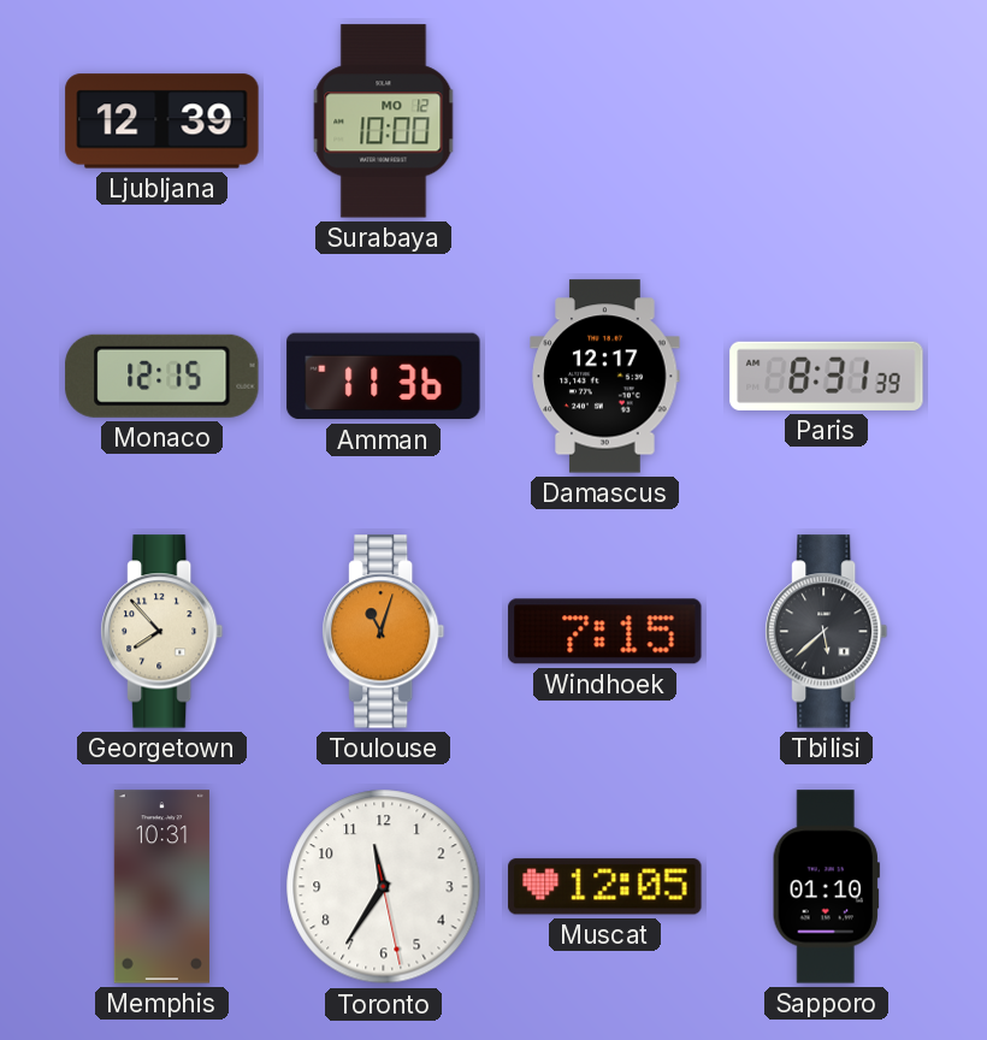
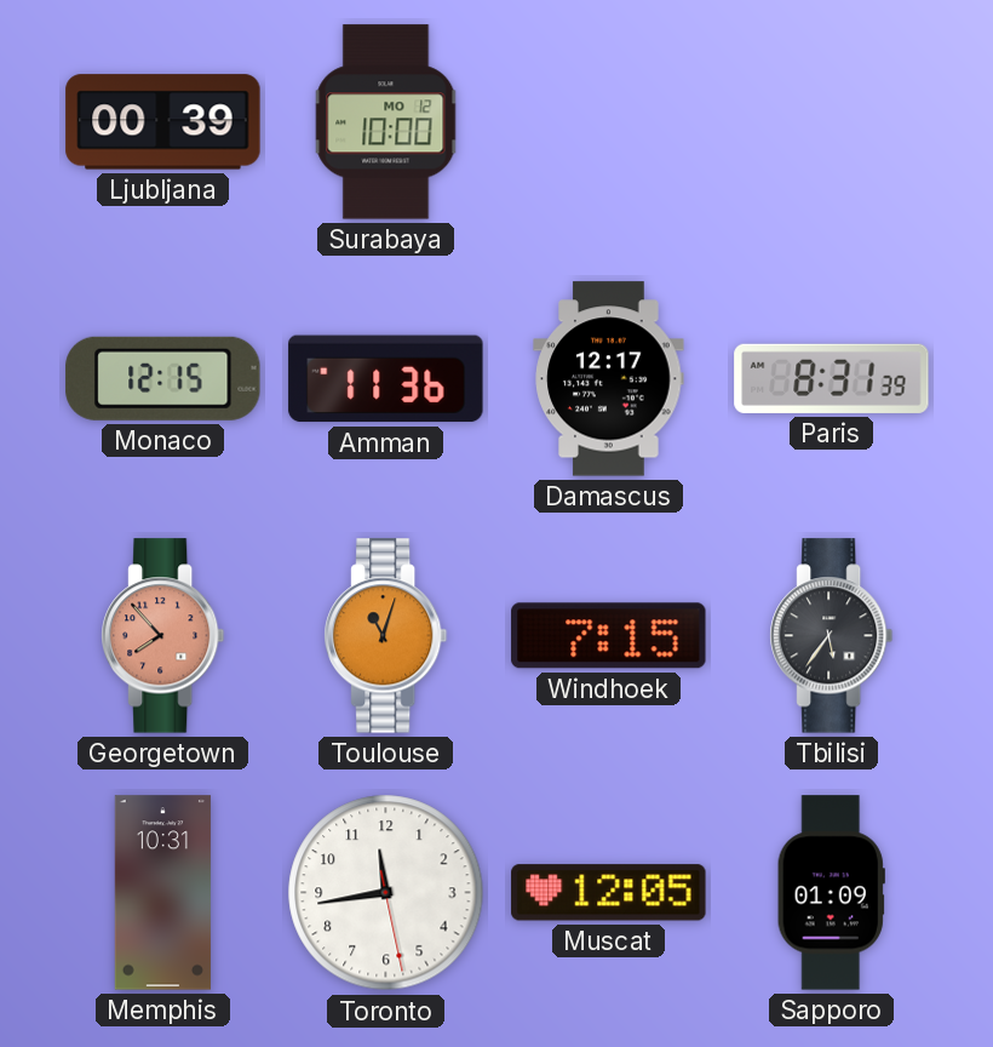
Ljubljana: 12:39 -> 00:39 (163, 122)
Georgetown dial: cream -> salmon (163, 636)
Tbilisi: 5:38 -> 5:36 (832, 636)
Toronto: 11:35 -> 11:43 (386, 893)
Sapporo: 01:10 -> 01:09 (831, 893)
